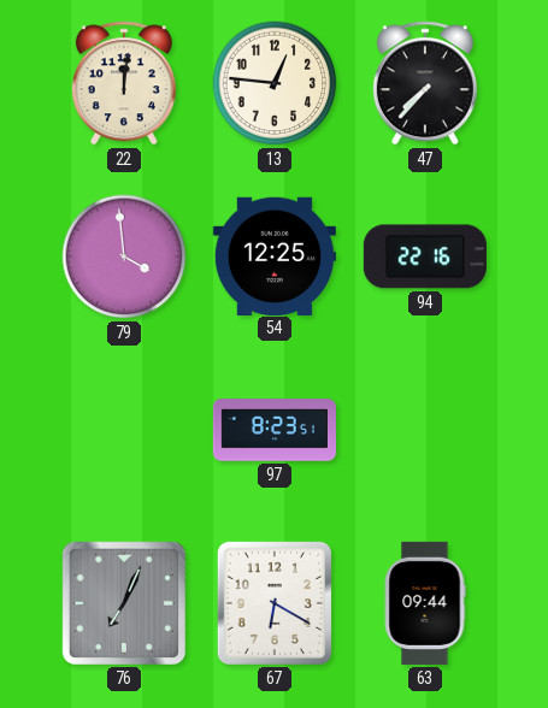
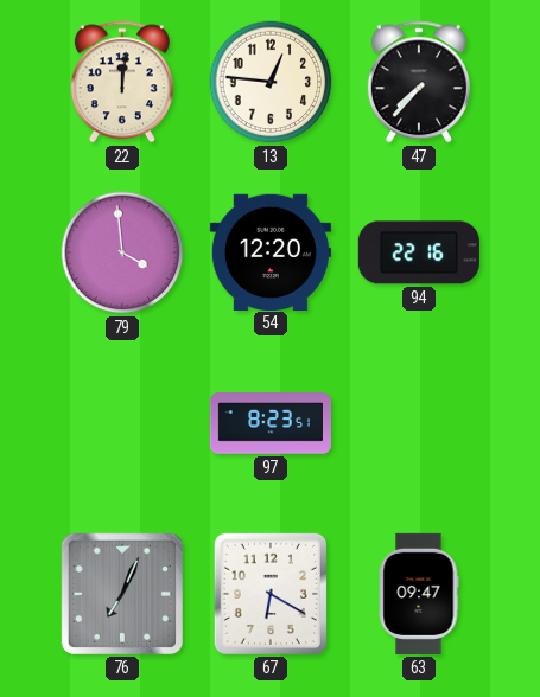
54: 12:25 -> 12:20 (271, 251)
63: 09:44 -> 09:47 (419, 594)
